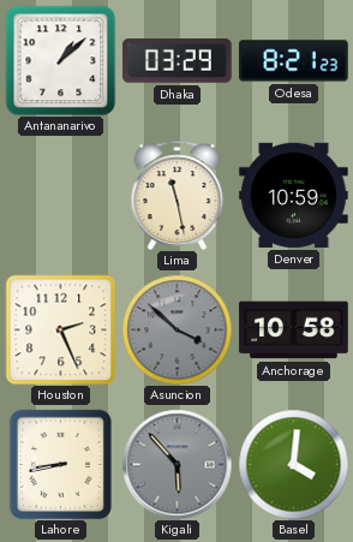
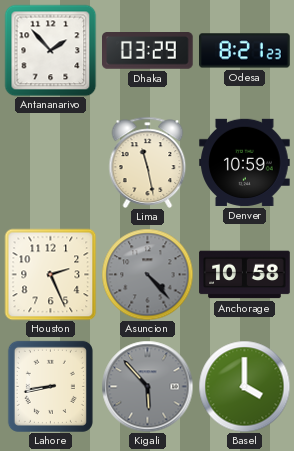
Antananarivo: 1:08 -> 1:53 (50, 50)
Asuncion: 3:52 -> 4:23 (147, 274)
Basel: 4:01 -> 4:00 (244, 386)
